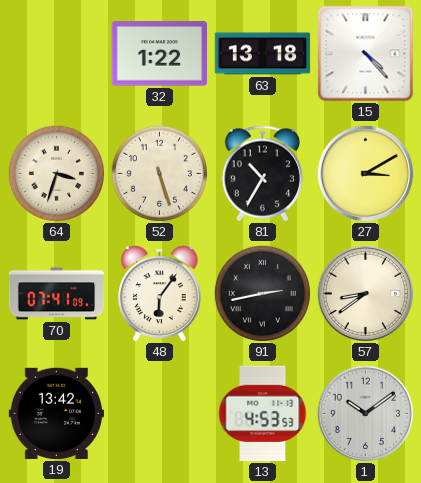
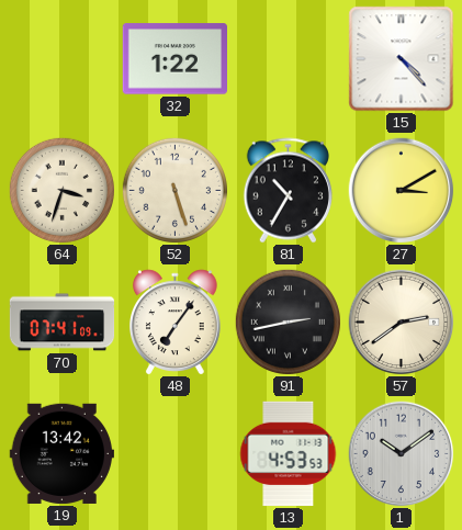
63: 13:18 -> none (263, 54)
48: 6:06 -> 7:06 (174, 323)
57: 8:39 -> 2:39 (402, 323)
